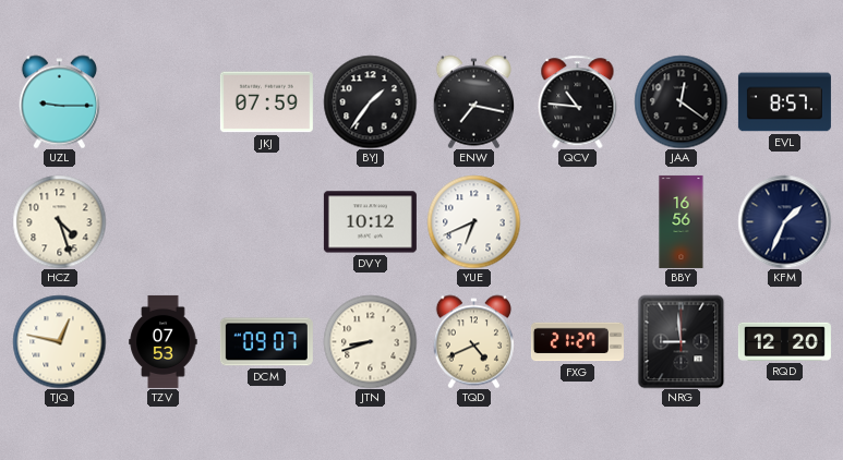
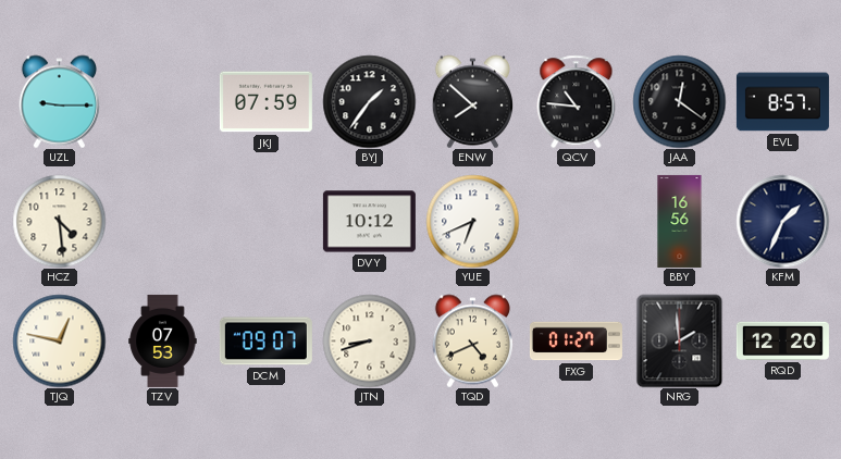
ENW: 7:17 -> 7:52 (472, 101)
HCZ: 4:27 -> 4:29 (59, 221)
FXG: 21:27 -> 01:27 (576, 342)
NRG: 8:59 -> 1:59 (680, 340)
